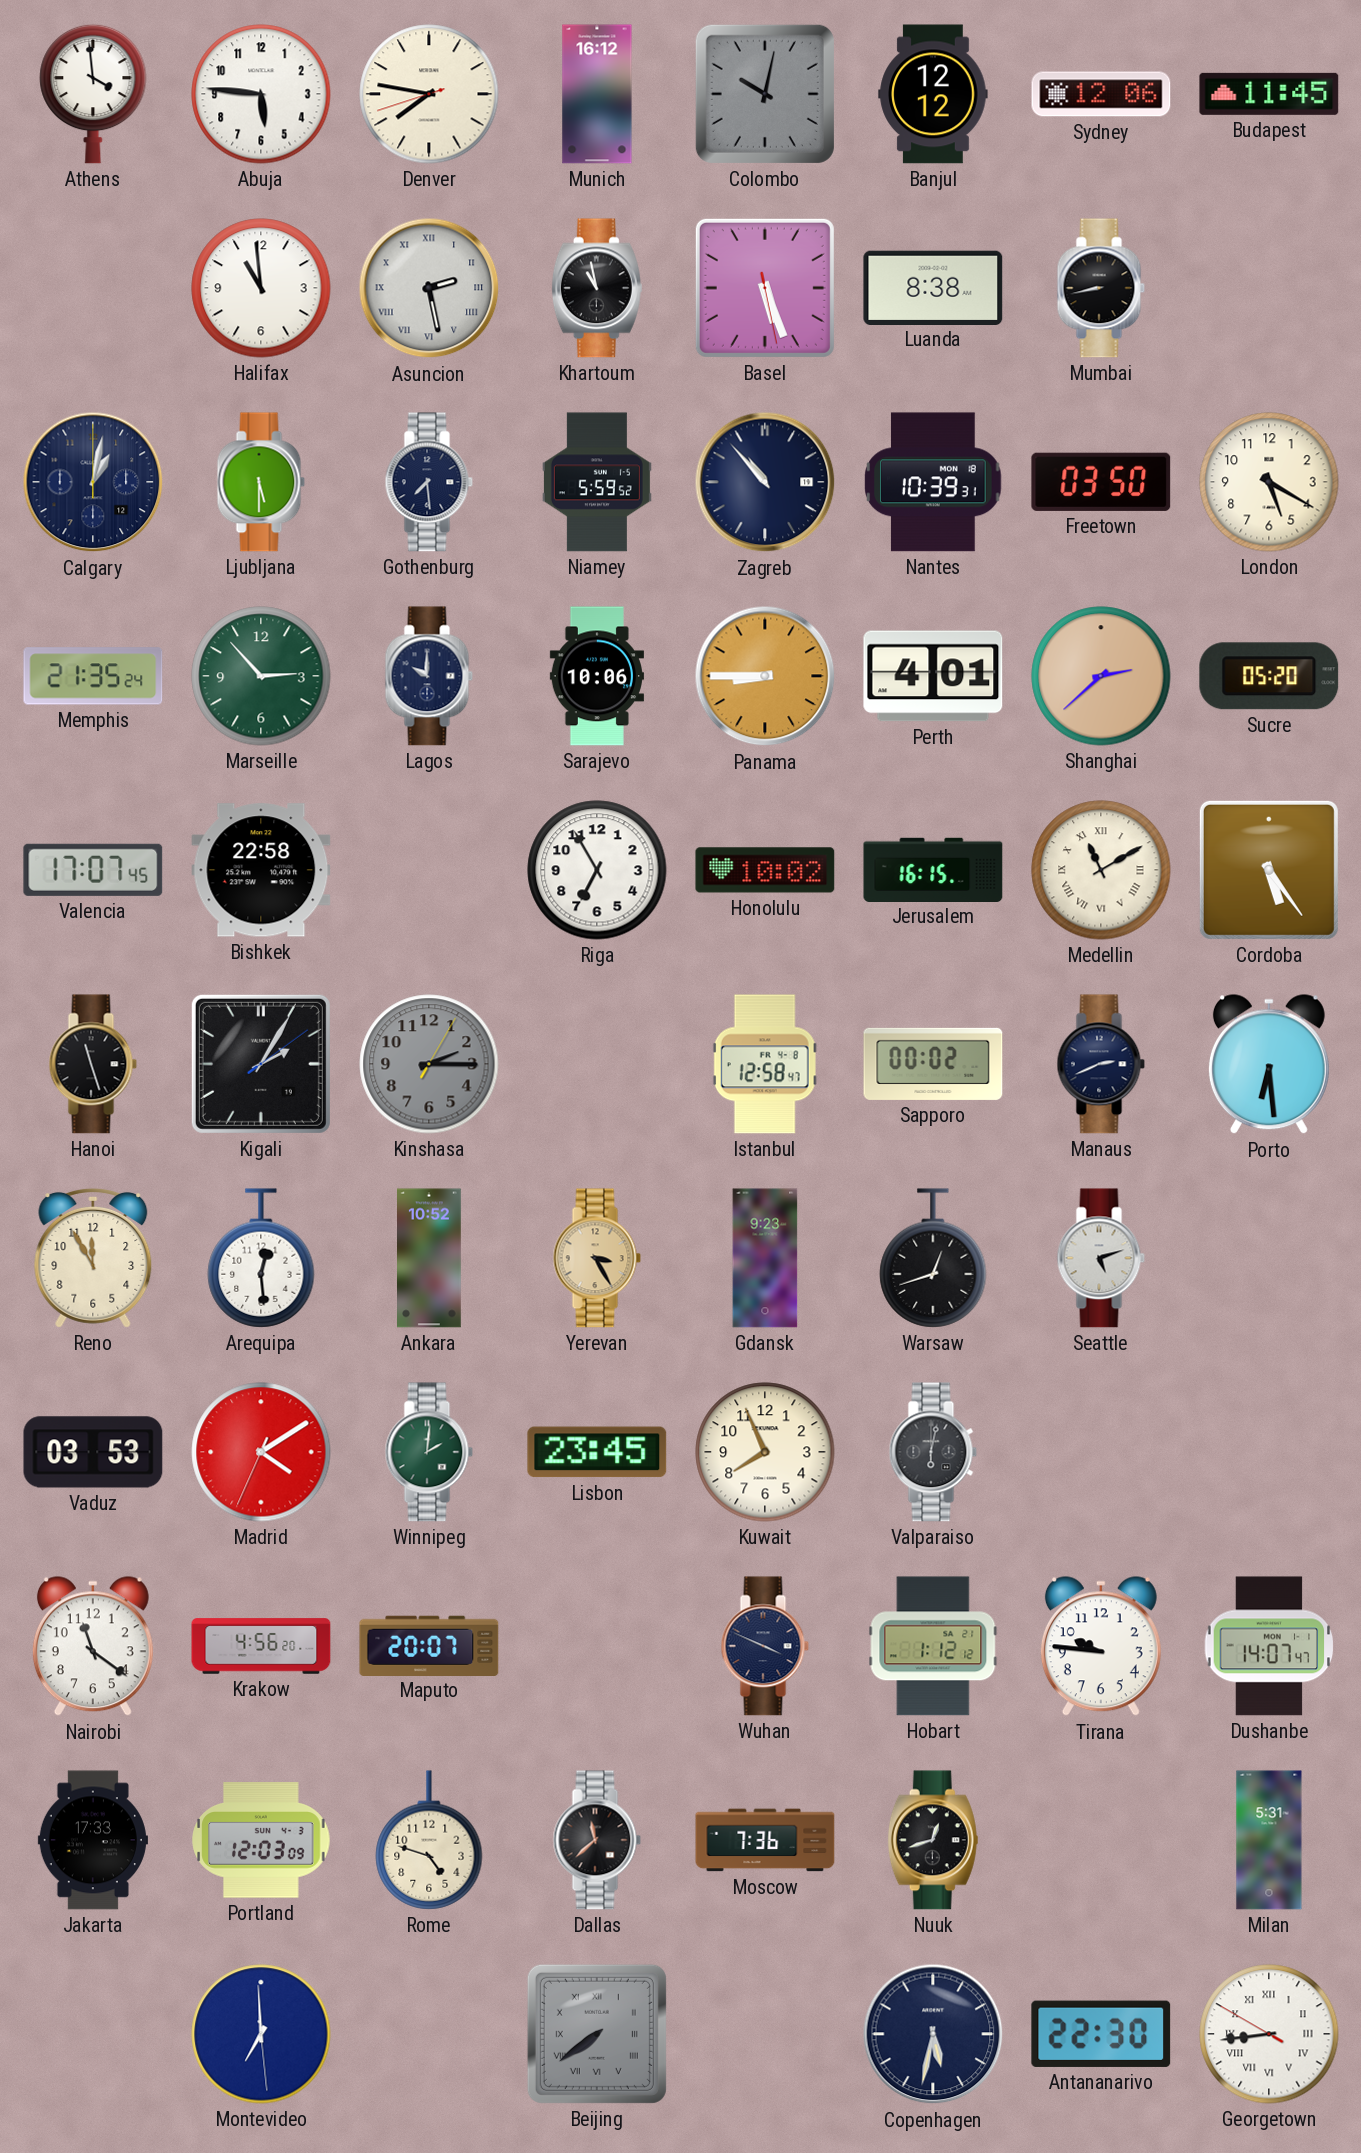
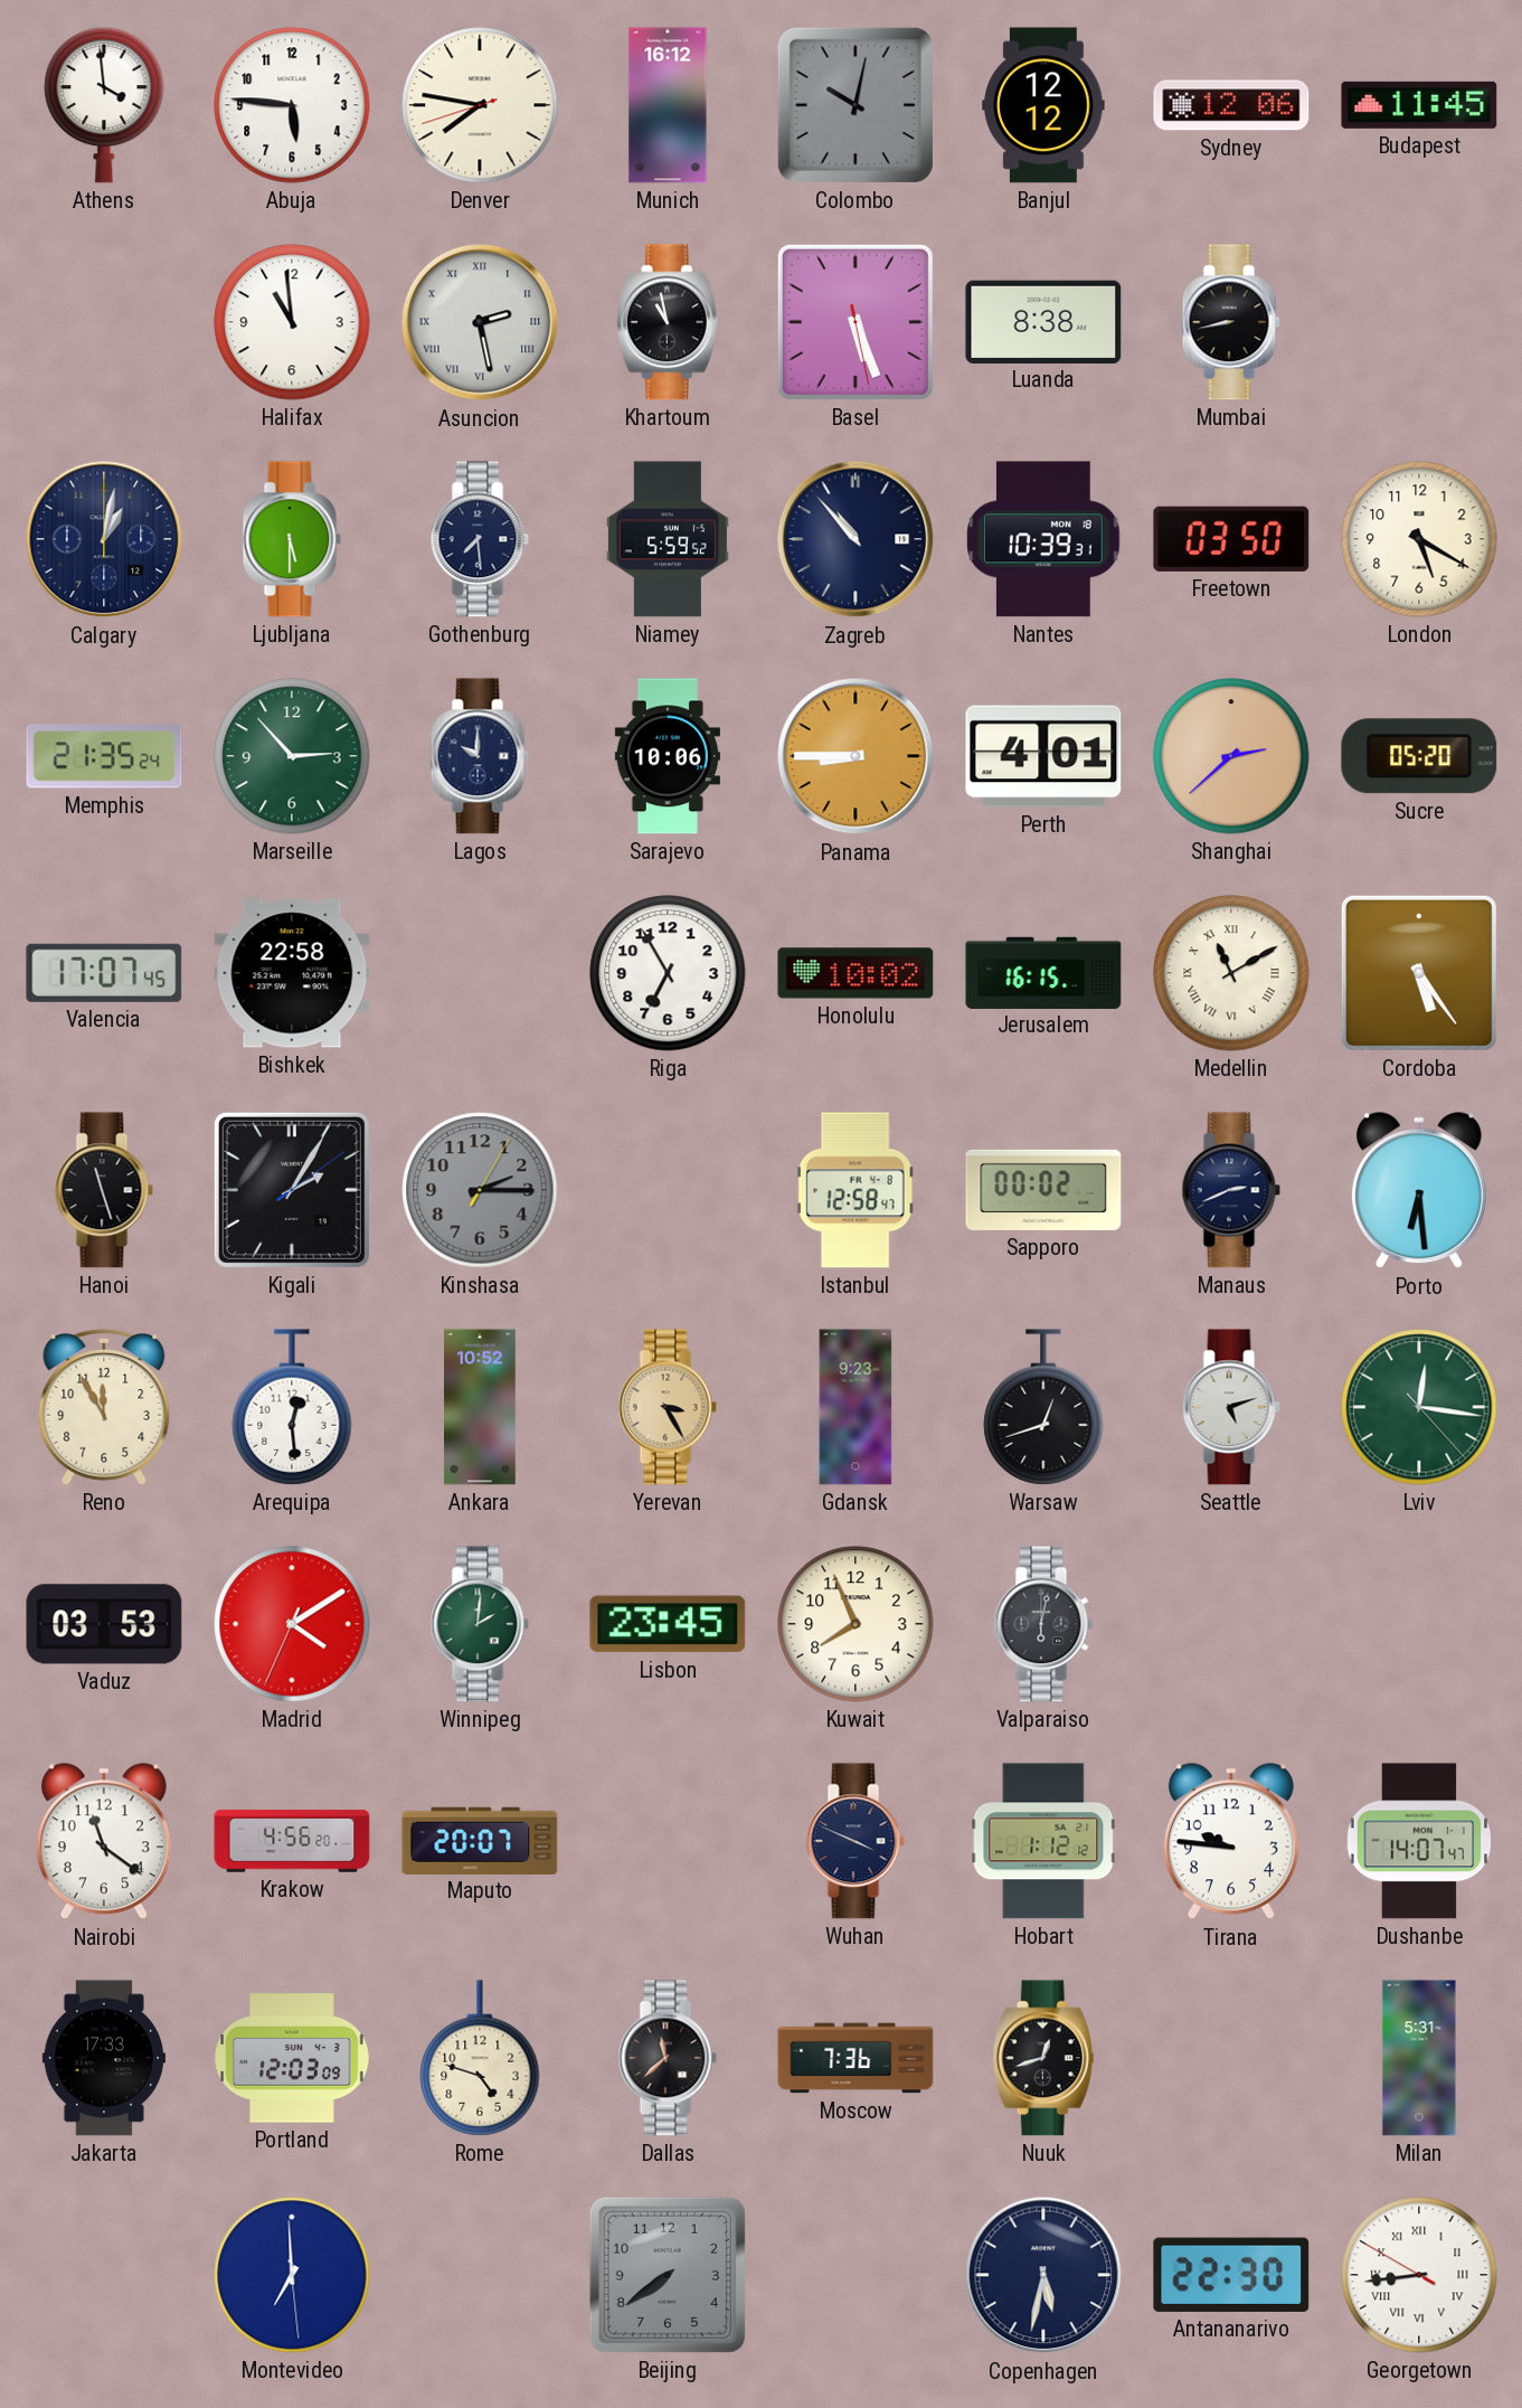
Lviv: none -> 12:16 (1419, 1407)
Beijing numerals: Roman -> Arabic (668, 2275)
